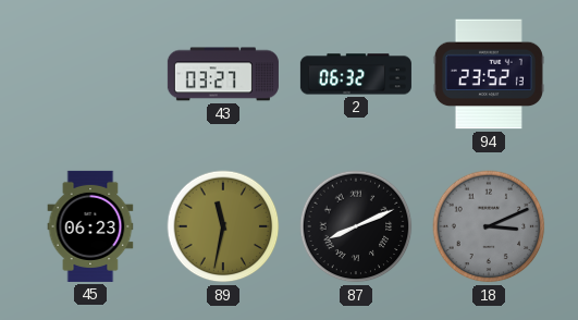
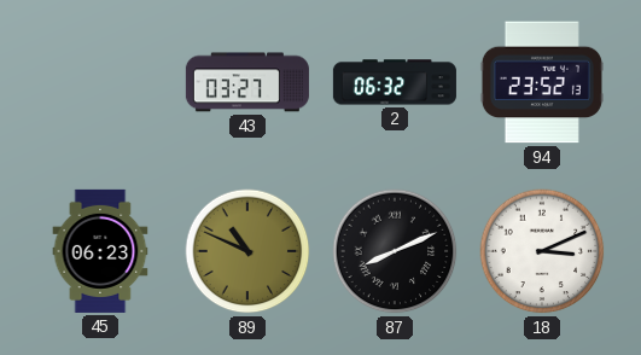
89: 11:32 -> 10:49 (247, 251)
18 dial: grey -> white (542, 251)
